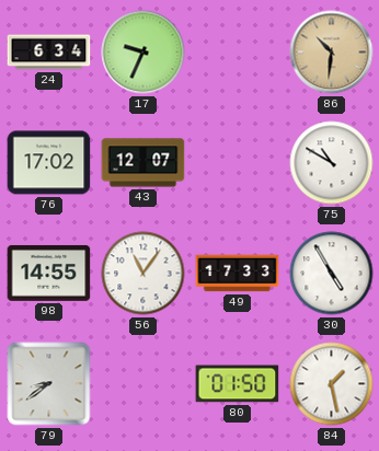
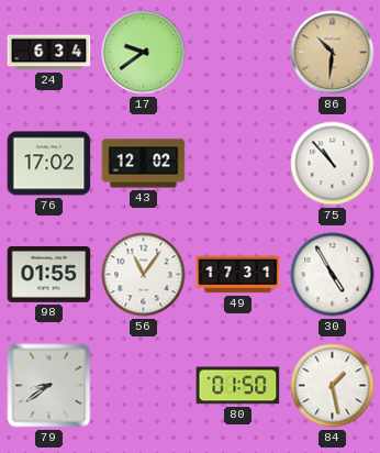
17: 9:34 -> 9:39 (144, 53)
43: 12:07 -> 12:02 (144, 164)
75: 10:50 -> 10:53 (333, 164)
98: 14:55 -> 01:55 (49, 274)
49: 17:33 -> 17:31 (238, 275)
